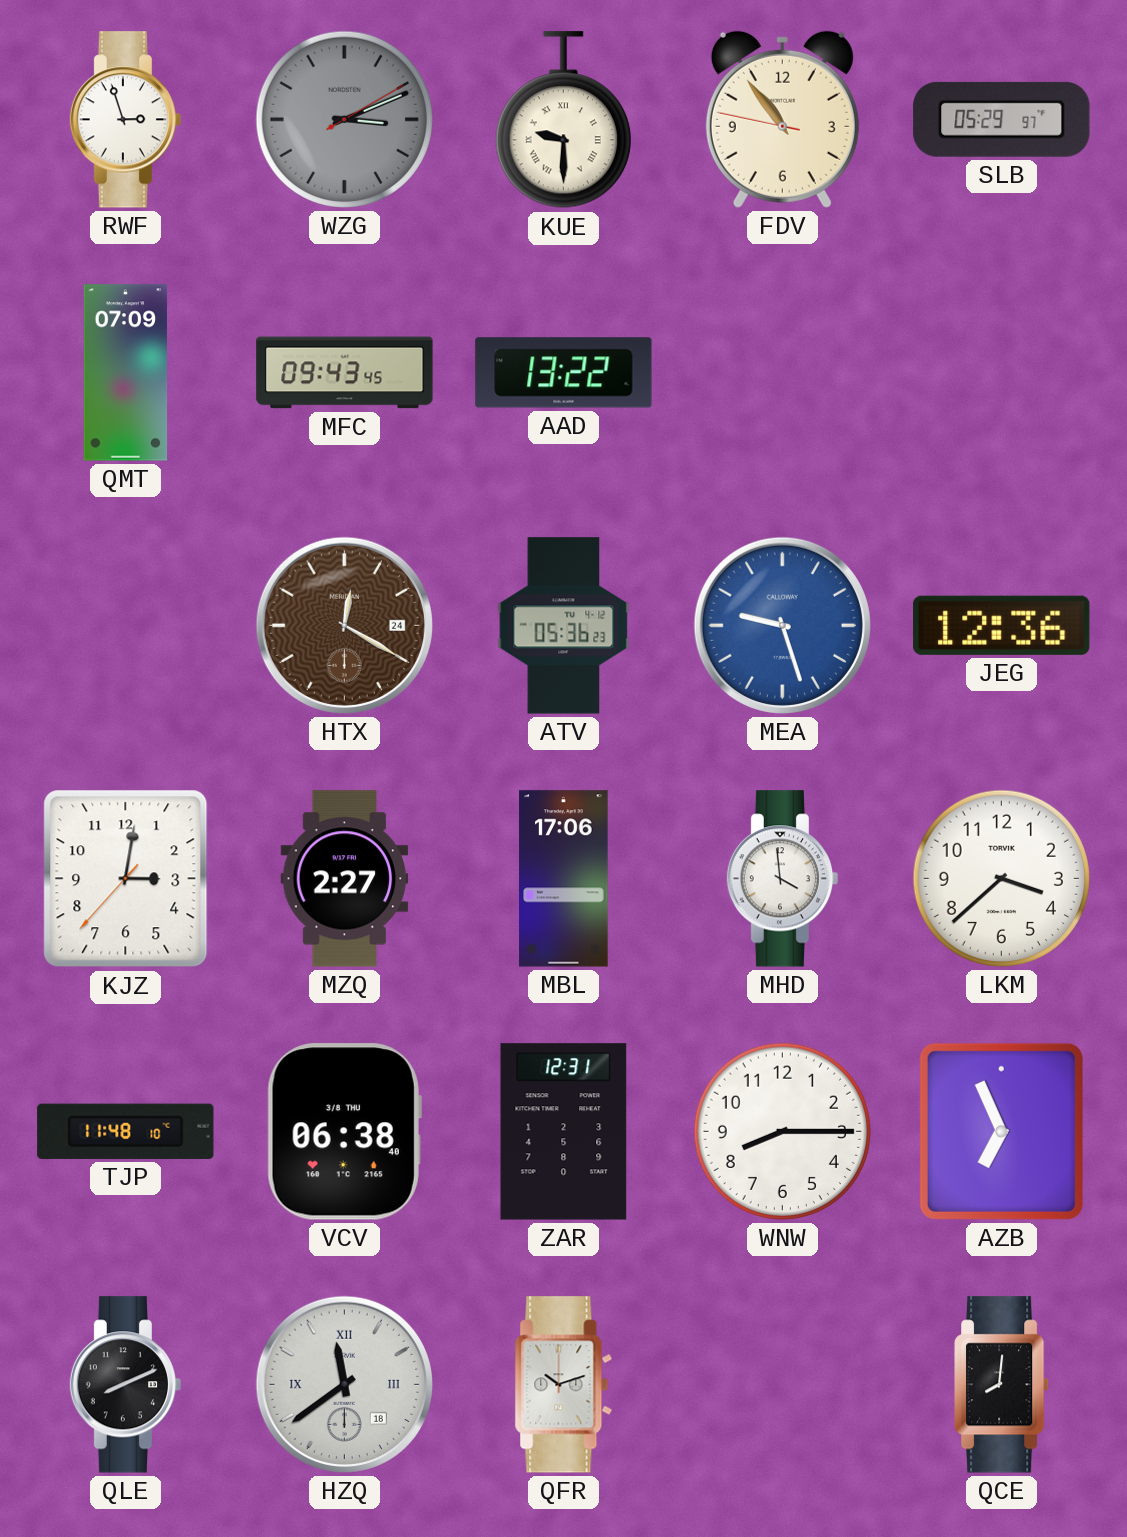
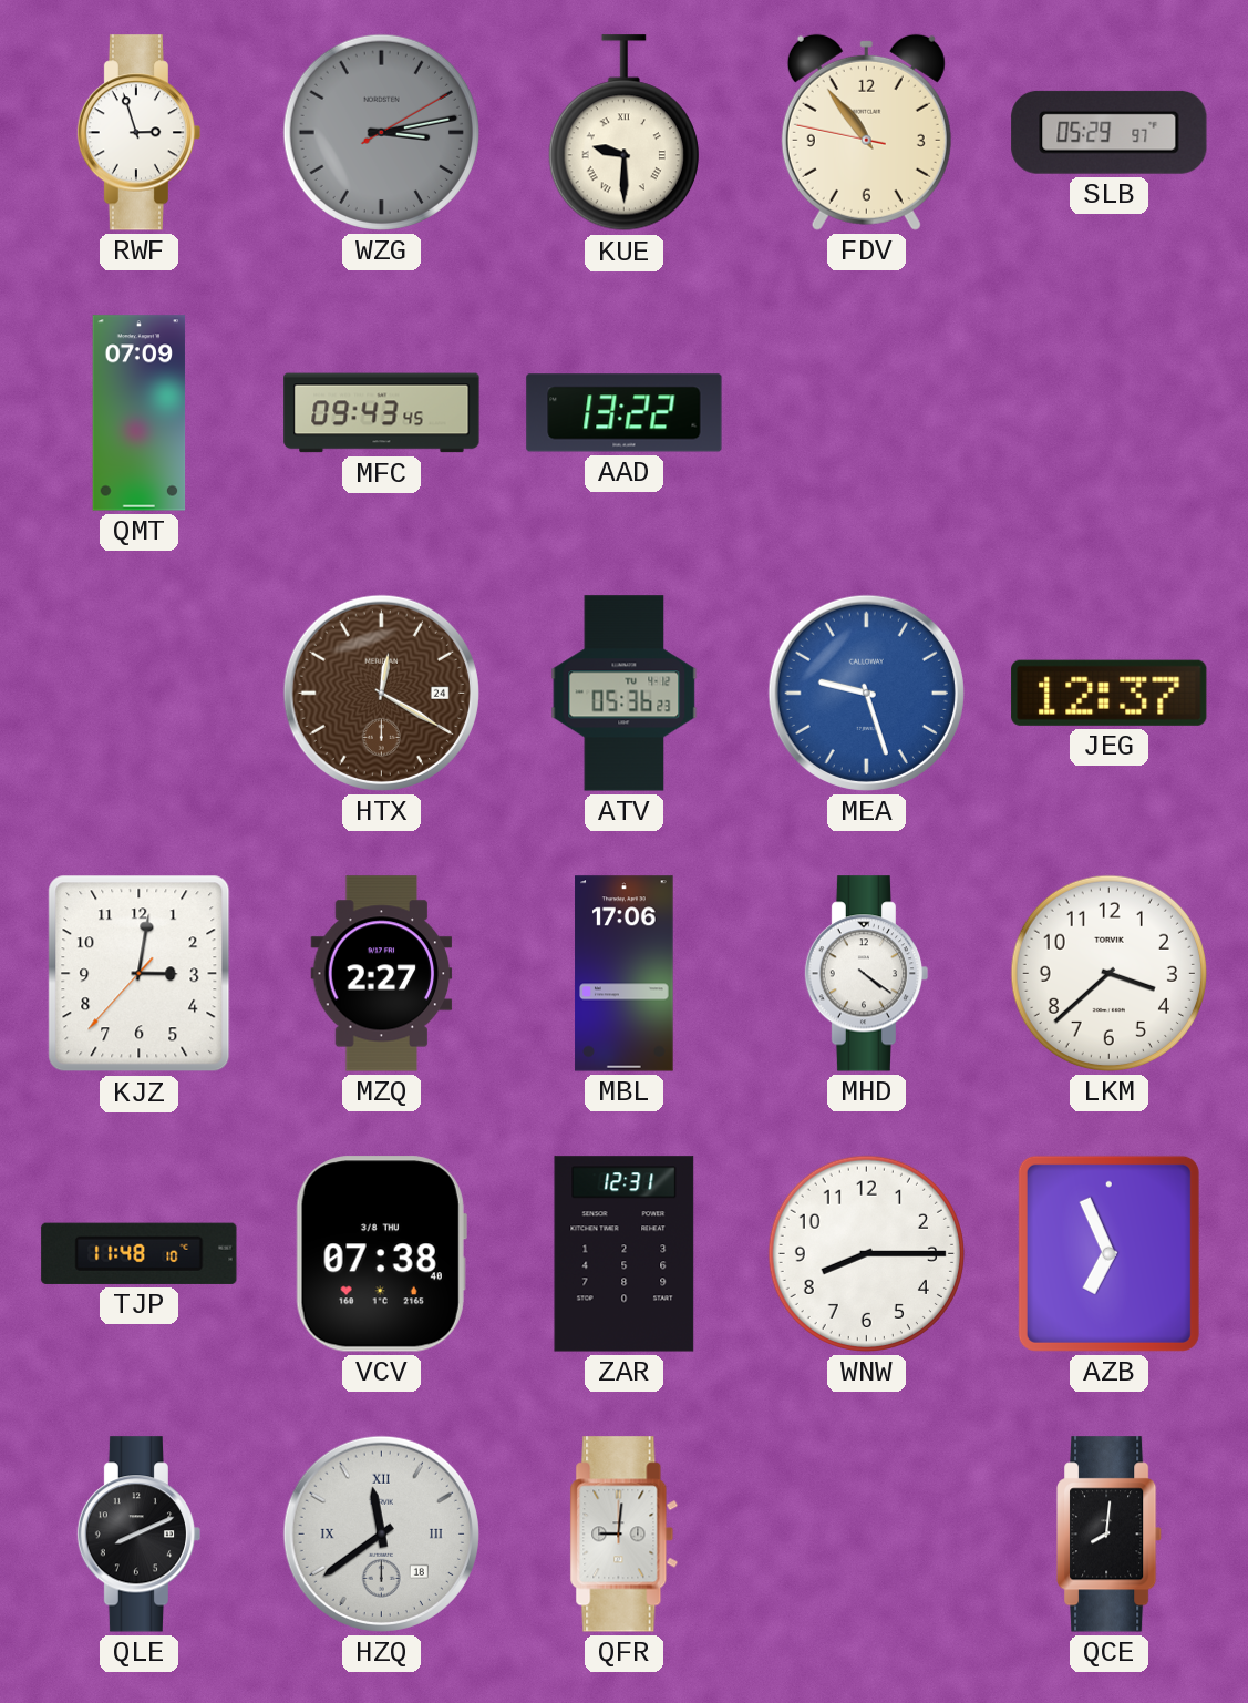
WZG: 3:11 -> 3:13 (381, 132)
JEG: 12:36 -> 12:37 (1110, 693)
MHD: 3:59 -> 4:21 (867, 974)
VCV: 06:38 -> 07:38 (381, 1254)
QFR: 10:12 -> 9:01 (625, 1535)
